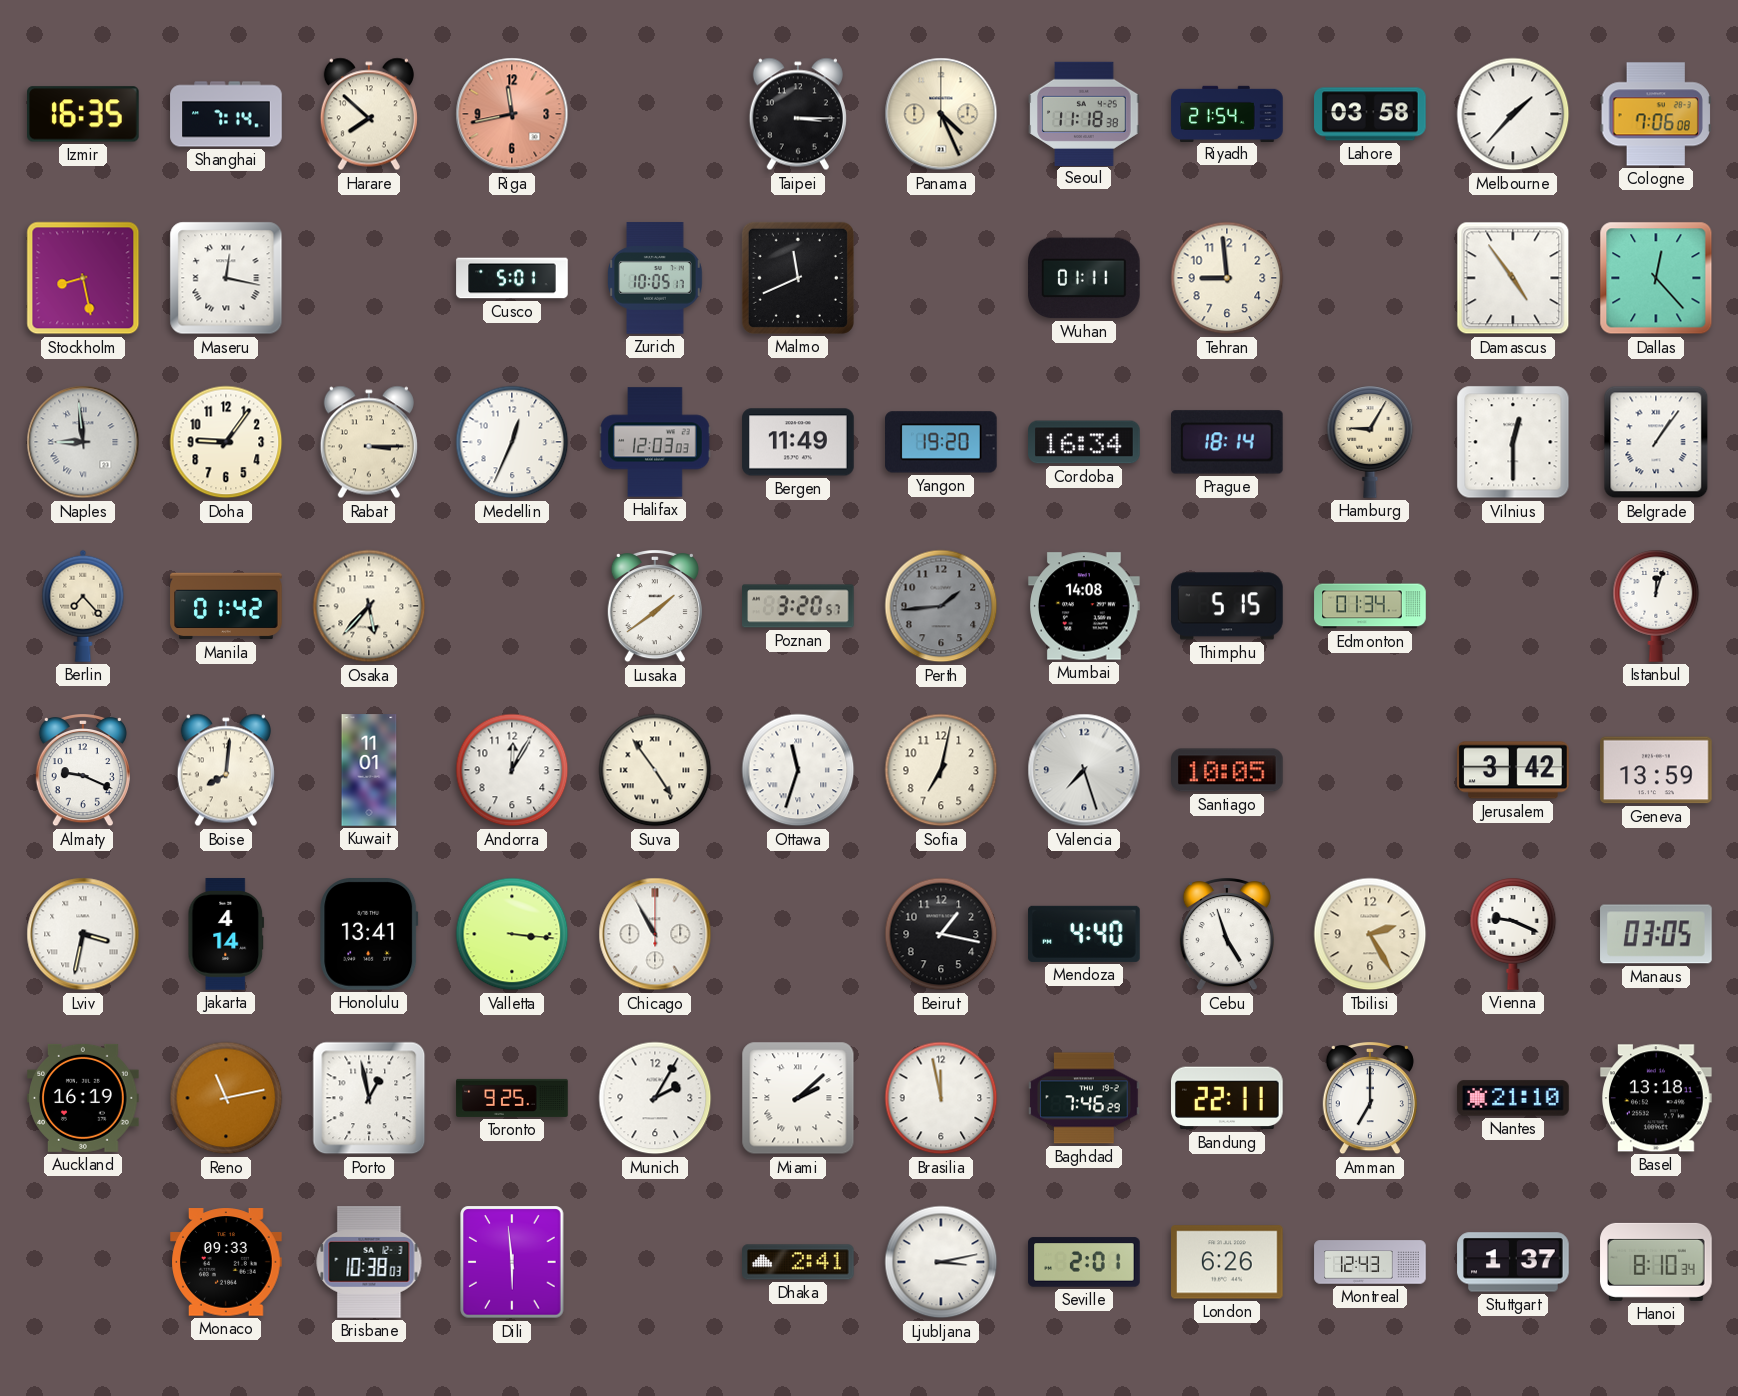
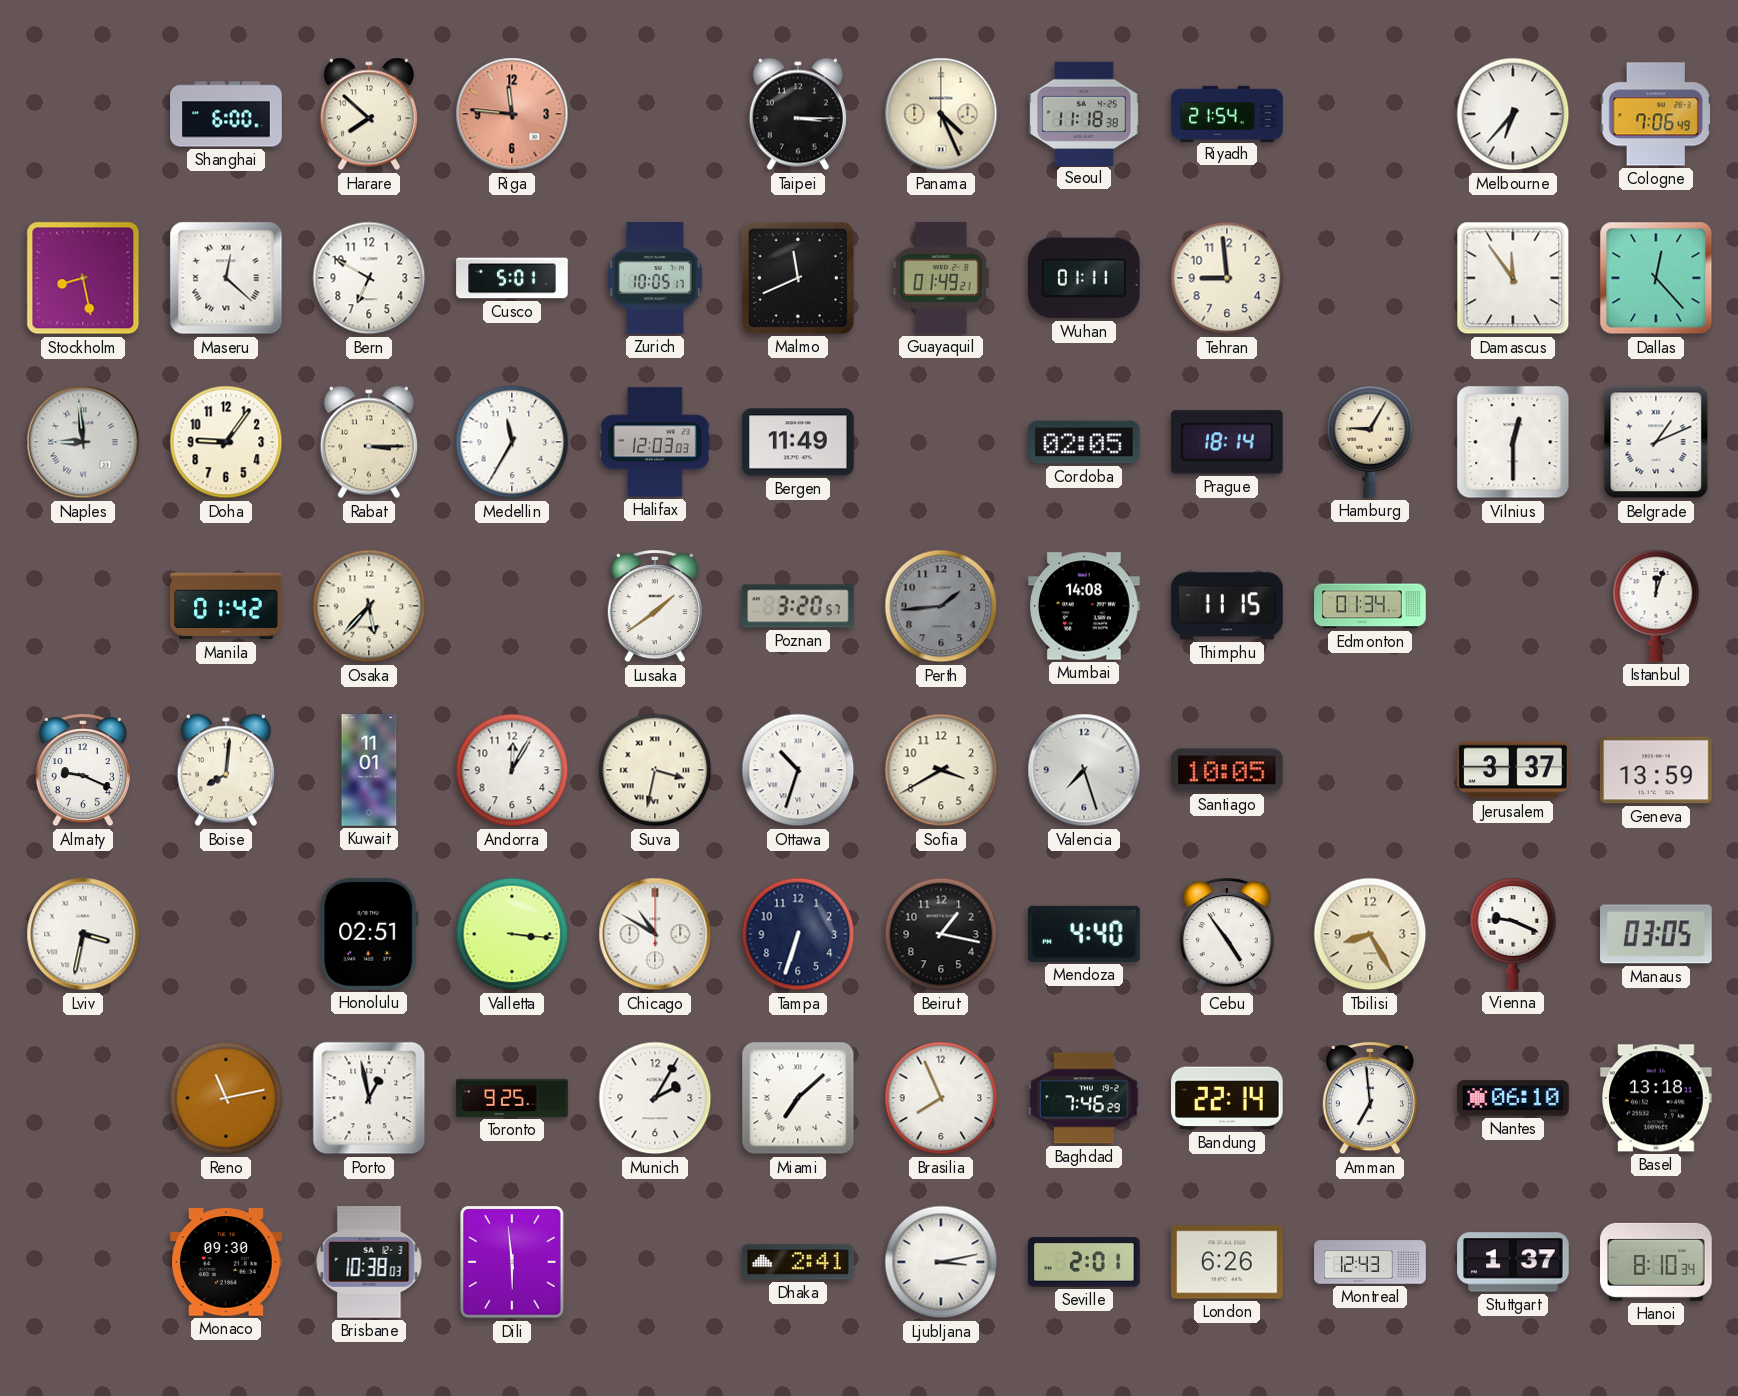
Izmir: 16:35 -> none (84, 114)
Shanghai: 7:14 -> 6:00 (226, 114)
Riga: 11:43 -> 11:46 (512, 114)
Lahore: 03:58 -> none (1370, 114)
Melbourne: 1:37 -> 6:37 (1513, 114)
Cologne: 7:06:08 -> 7:06:49 (1656, 114)
Maseru: 12:17 -> 12:22 (226, 278)
Bern: none -> 6:50 (369, 278)
Guayaquil: none -> 01:49 (942, 278)
Damascus: 4:54 -> 11:54 (1513, 278)
Medellin: 12:34 -> 11:35 (512, 442)
Yangon: 19:20 -> none (942, 442)
Cordoba: 16:34 -> 02:05 (1084, 442)
Belgrade: 1:06 -> 1:11 (1656, 442)
Berlin: 7:23 -> none (83, 606)
Thimphu: 5:15 -> 11:15 (1227, 606)
Suva: 4:54 -> 3:32 (655, 770)
Ottawa: 11:33 -> 10:33 (798, 770)
Sofia: 7:02 -> 3:40 (941, 770)
Jerusalem: 3:42 -> 3:37 (1513, 770)
Jakarta: 4:14 -> none (226, 934)
Honolulu: 13:41 -> 02:51 (369, 934)
Chicago: 10:55 -> 10:50 (655, 934)
Tampa: none -> 6:33 (798, 934)
Cebu: 4:57 -> 4:54 (1227, 935)
Tbilisi: 2:25 -> 8:25 (1370, 934)
Auckland: 16:19 -> none (83, 1098)
Miami: 2:08 -> 7:08 (798, 1098)
Brasilia: 11:58 -> 7:56 (941, 1098)
Bandung: 22:11 -> 22:14 (1228, 1098)
Amman: 7:00 -> 6:59 (1370, 1099)
Nantes: 21:10 -> 06:10 (1513, 1098)
Monaco: 09:33 -> 09:30 (226, 1262)
